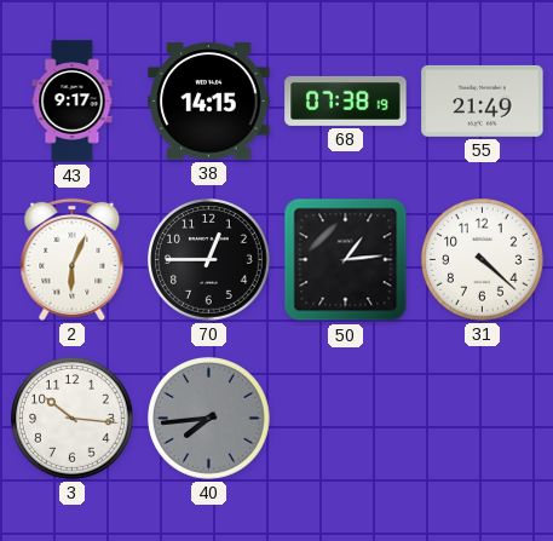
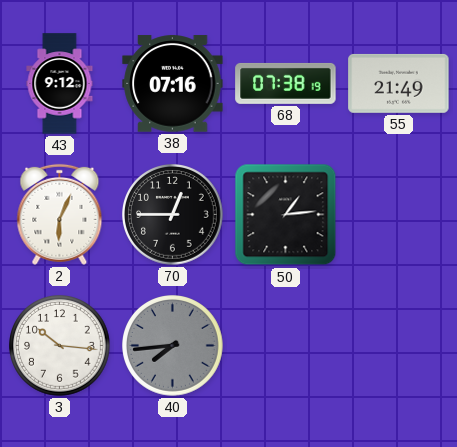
43: 9:17 -> 9:12 (60, 84)
38: 14:15 -> 07:16 (173, 84)
31: 4:22 -> none (483, 260)
